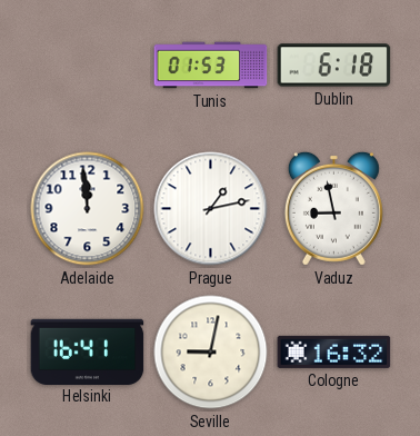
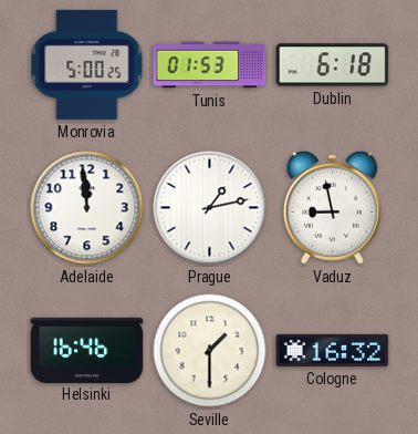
Monrovia: none -> 5:00 (87, 64)
Helsinki: 16:41 -> 16:46 (87, 350)
Seville: 9:02 -> 1:30 (210, 351)
